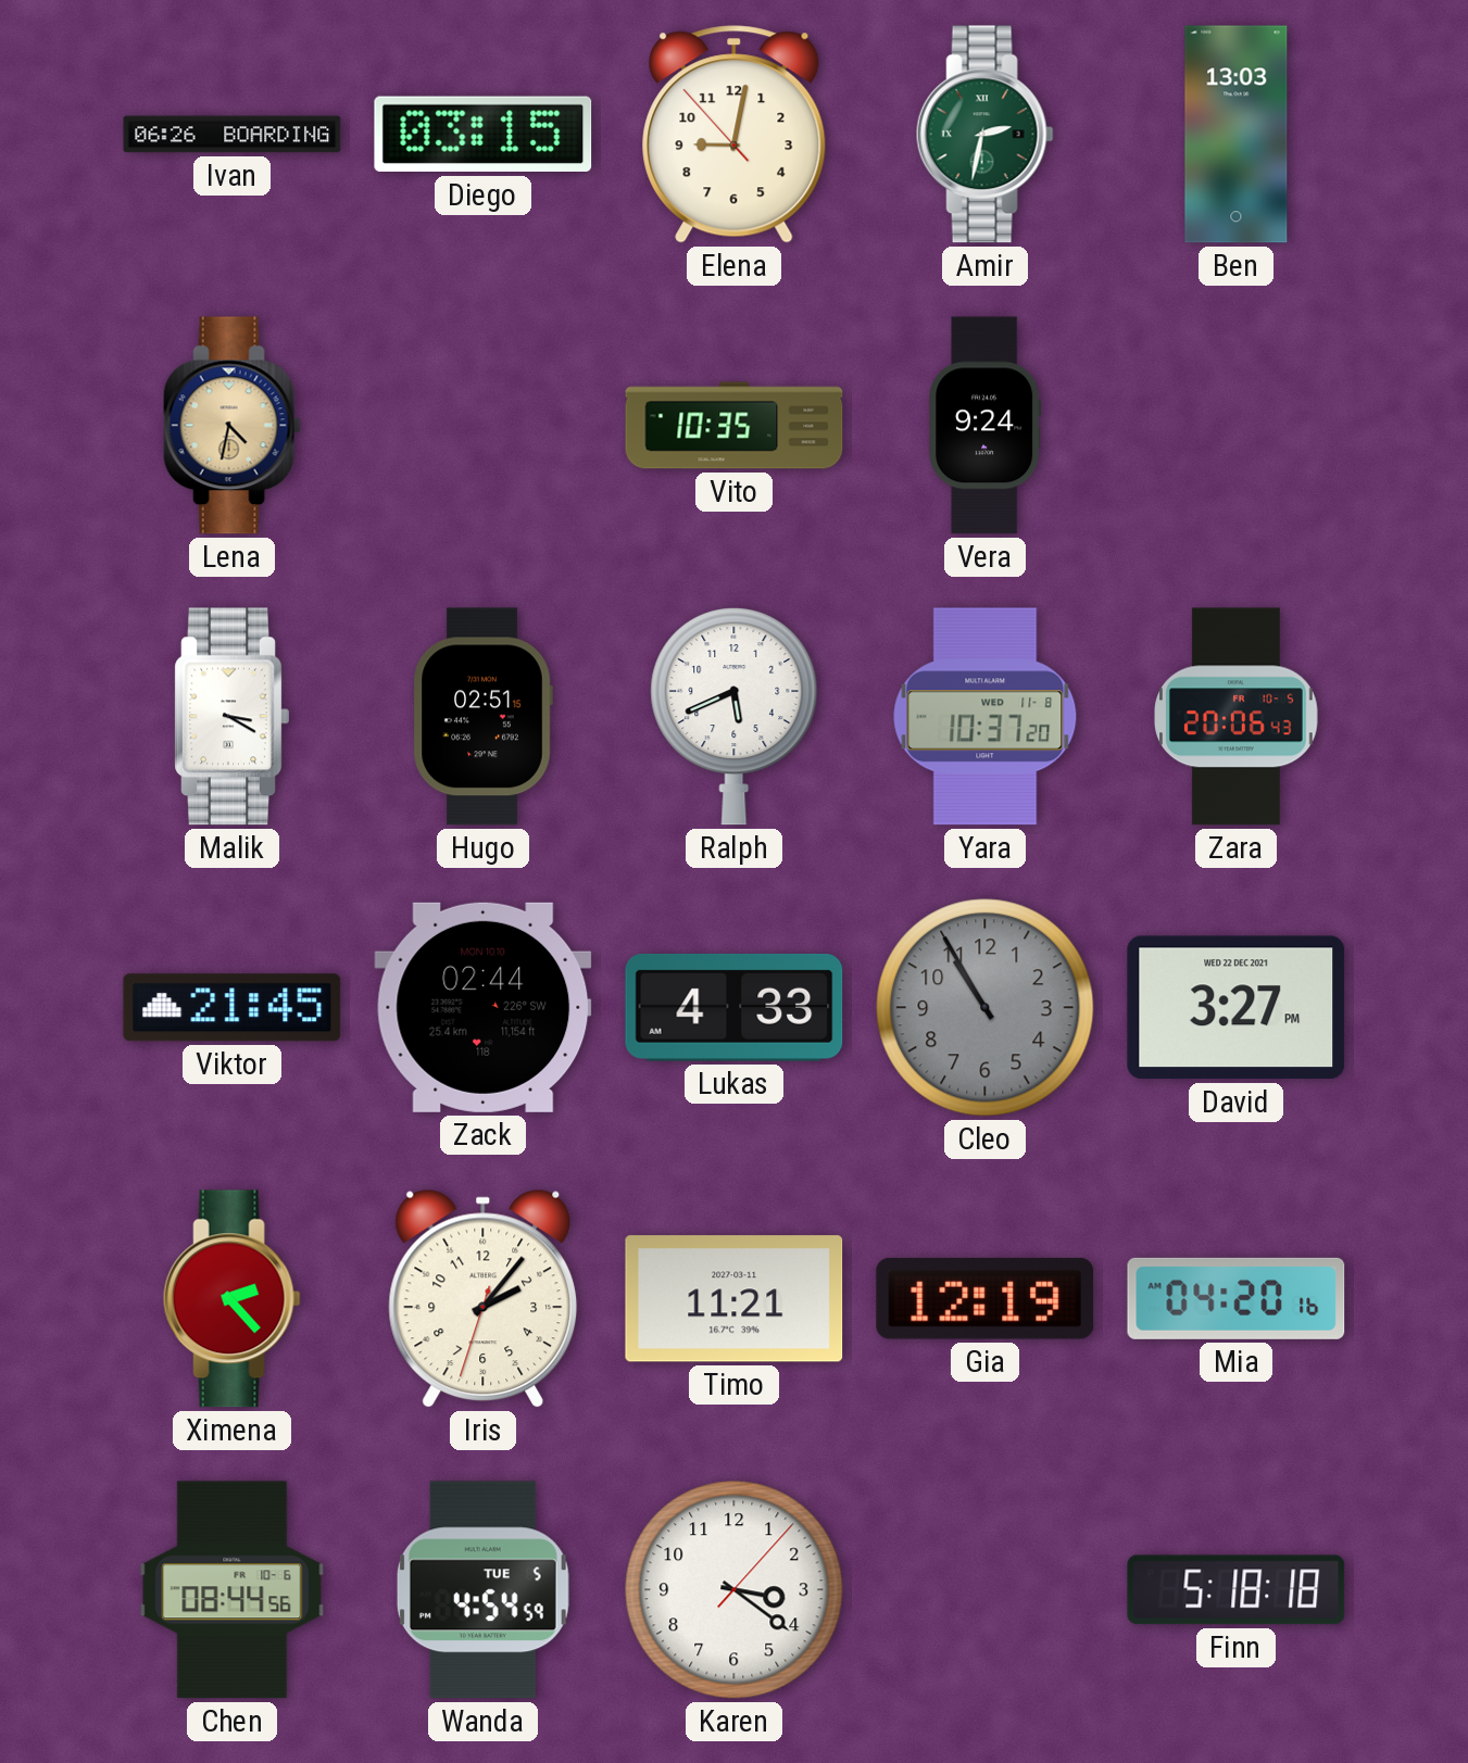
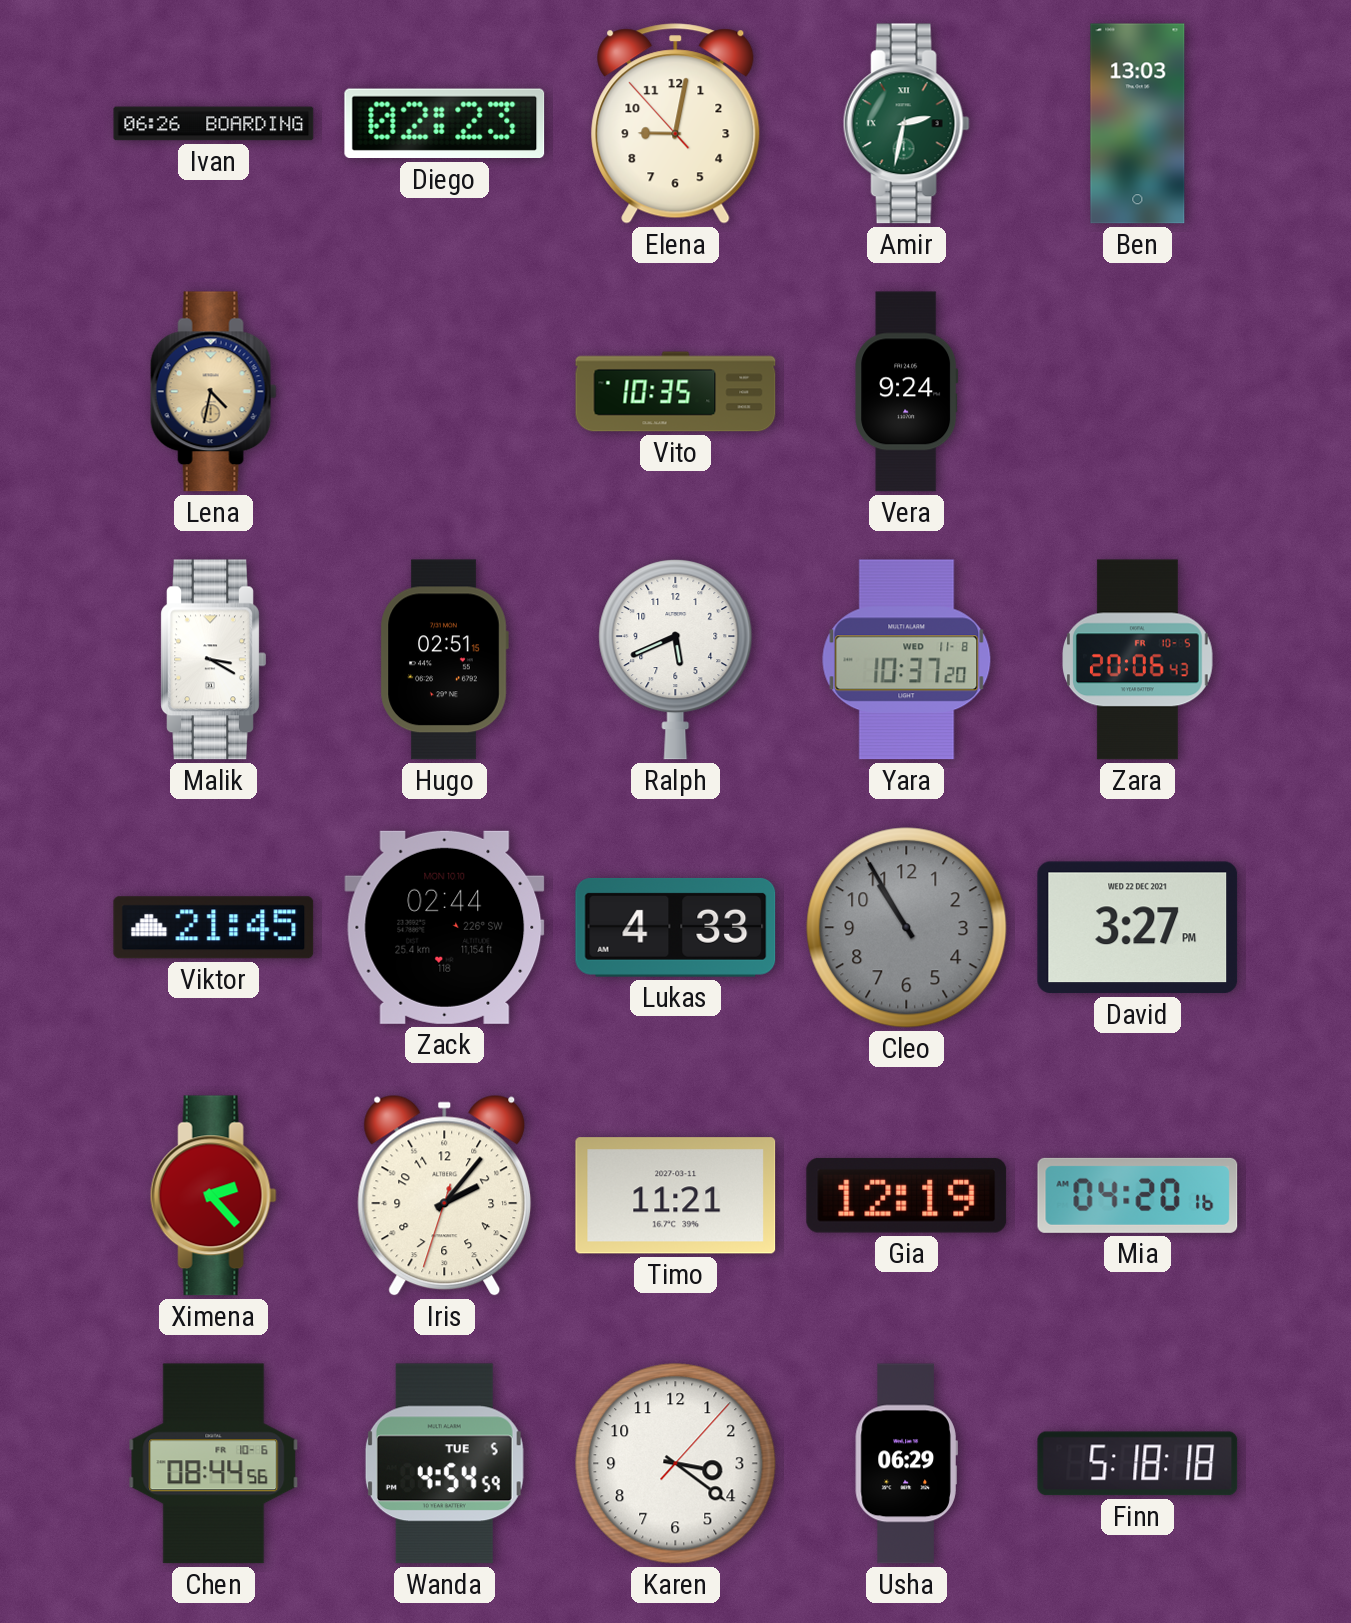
Diego: 03:15 -> 02:23 (445, 124)
Usha: none -> 06:29 (906, 1464)
